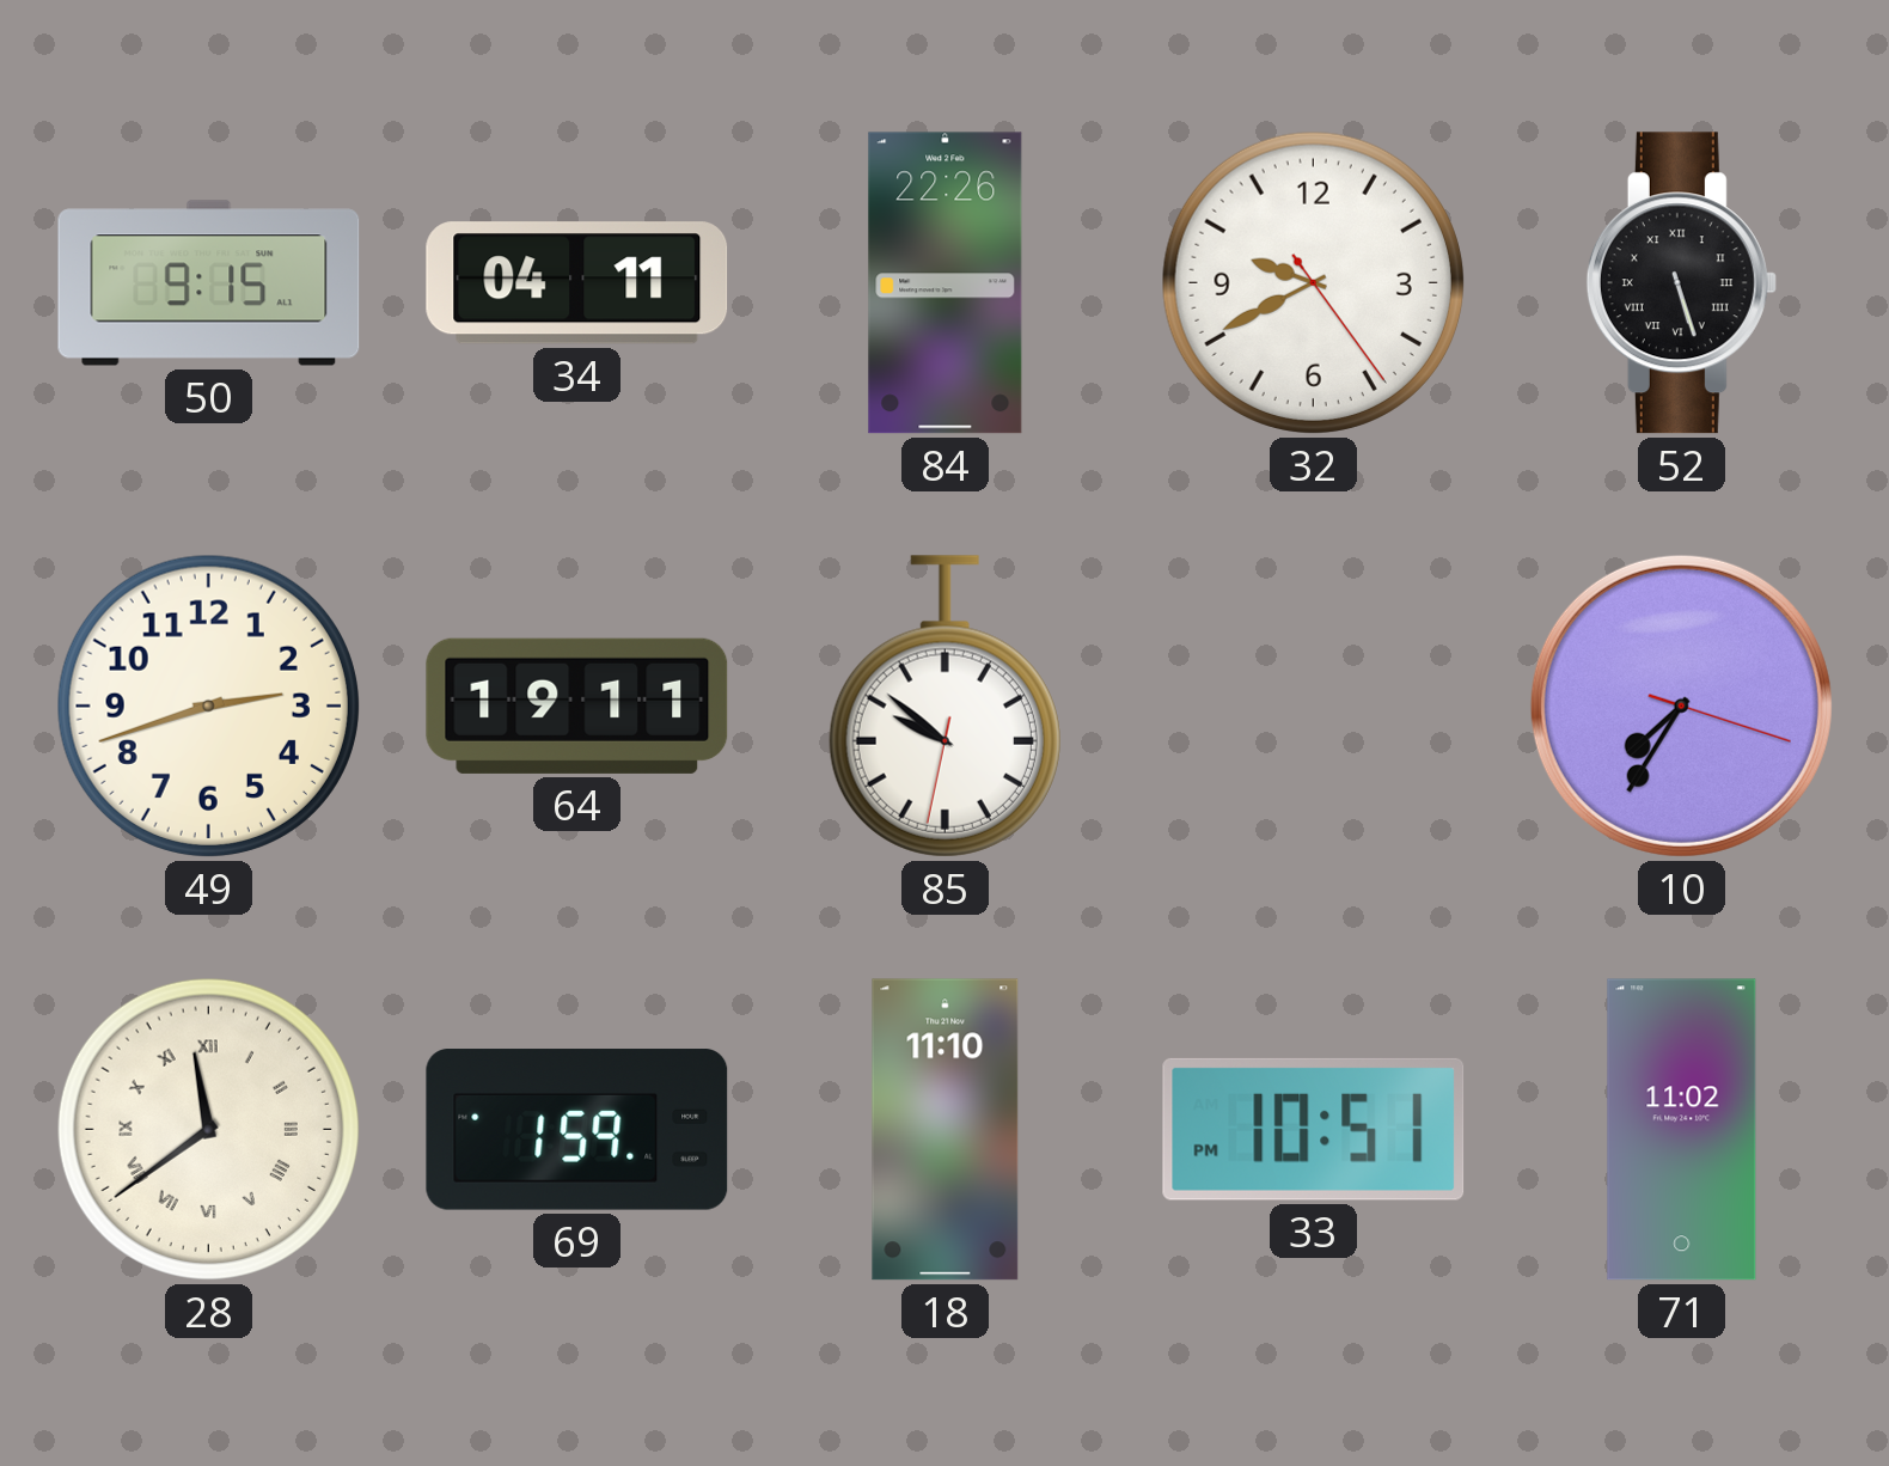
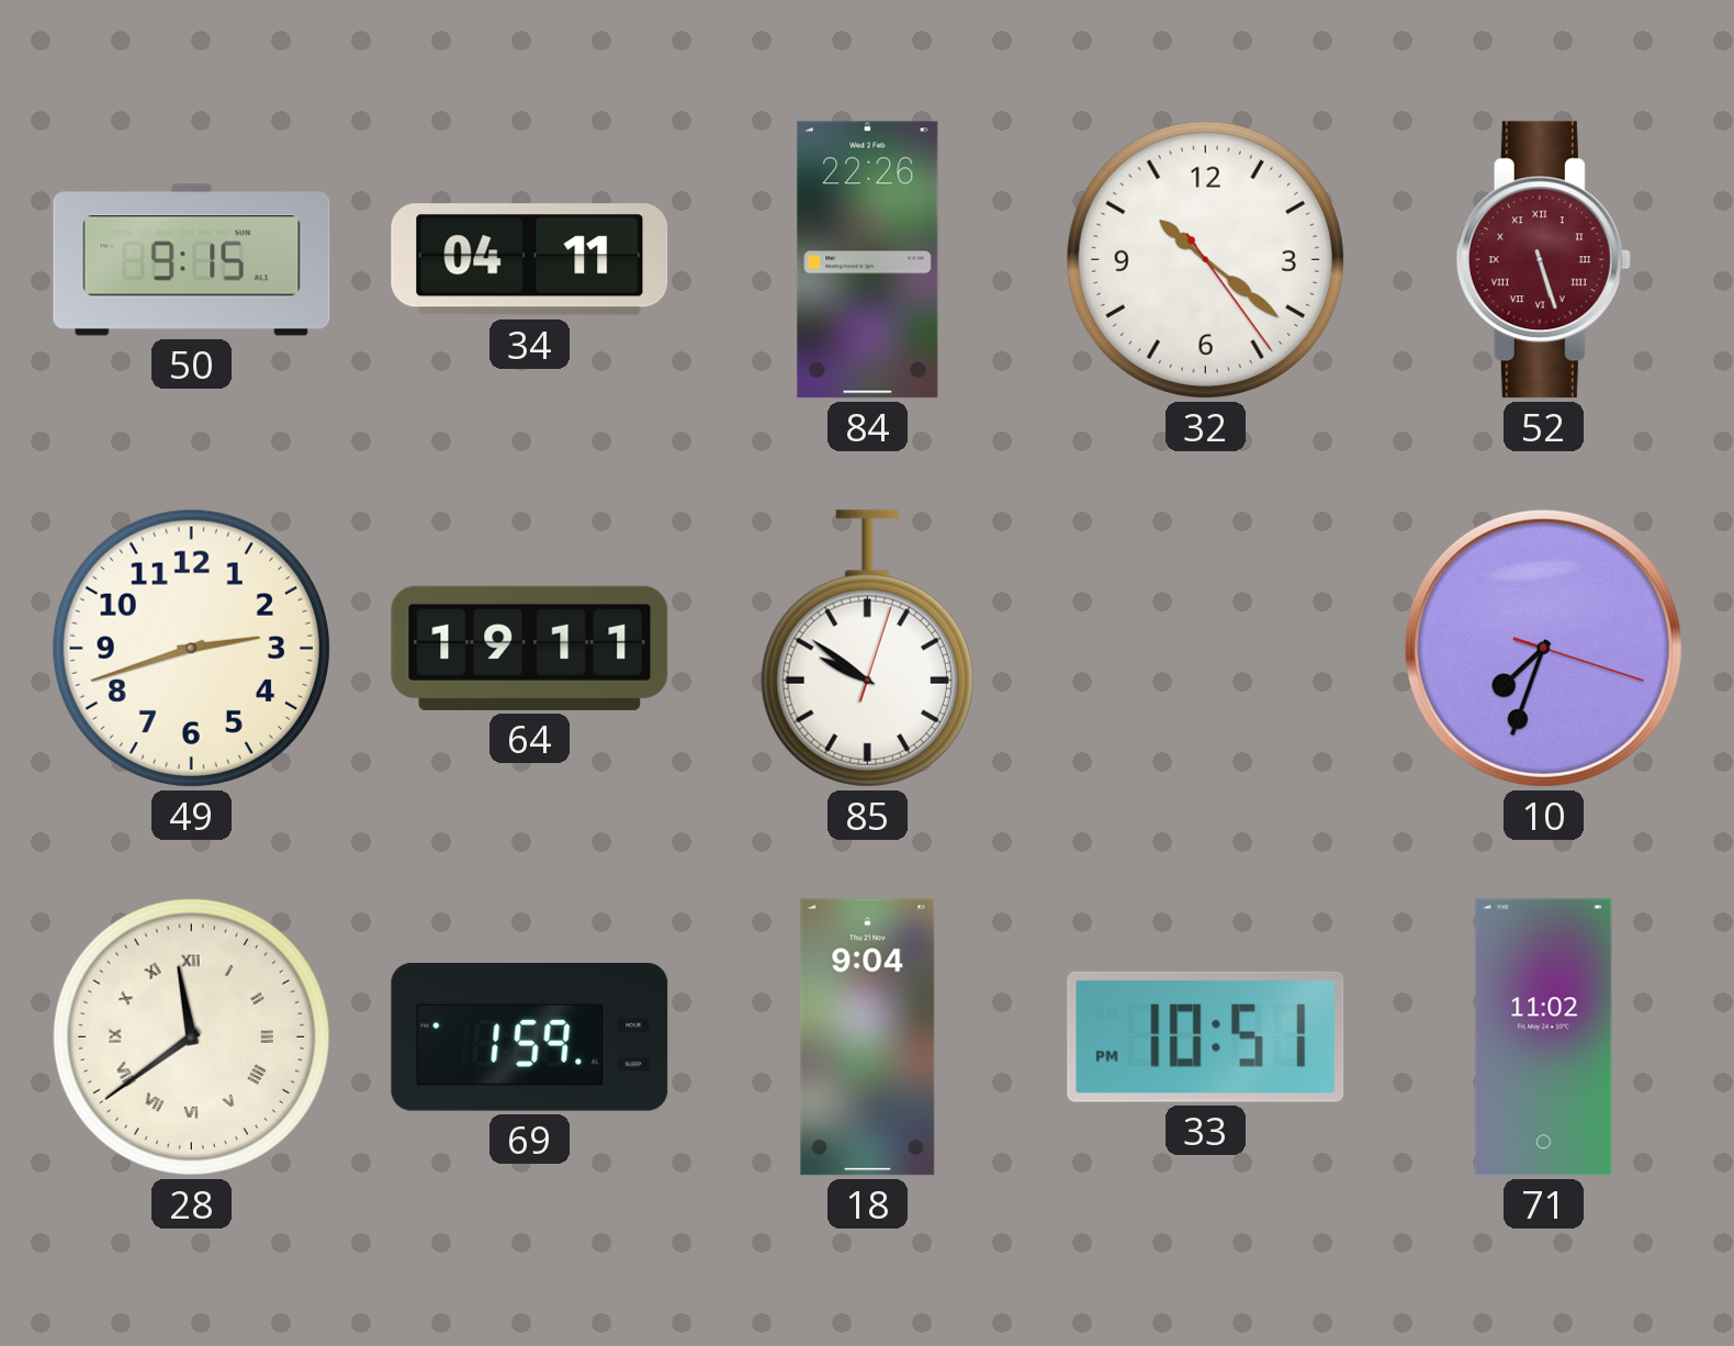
32: 9:40 -> 10:21 (1205, 259)
52 dial: black -> burgundy (1543, 260)
85: 9:51:32 -> 9:51:03 (867, 649)
10: 7:35 -> 7:33 (1543, 648)
18: 11:10 -> 9:04 (868, 1037)
